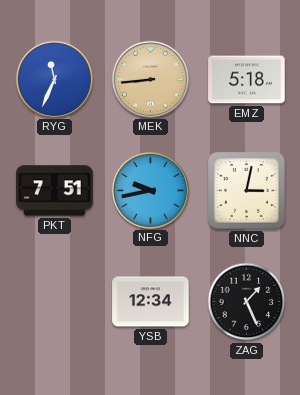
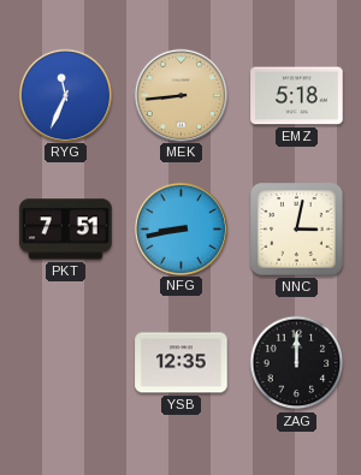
NFG: 9:43 -> 8:43 (180, 228)
YSB: 12:34 -> 12:35 (182, 363)
ZAG: 1:26 -> 12:00 (297, 363)
